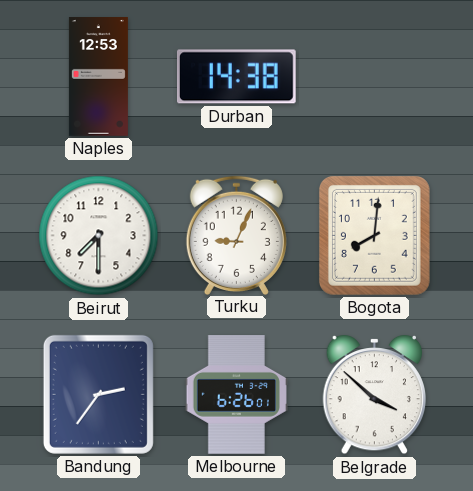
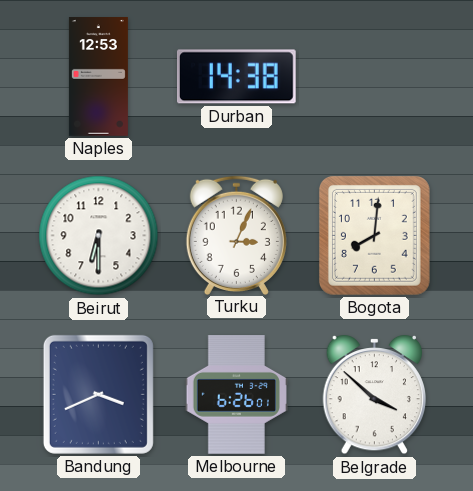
Beirut: 7:30 -> 6:30 (99, 236)
Turku: 9:04 -> 3:04 (236, 235)
Bandung: 2:36 -> 3:41 (98, 394)
